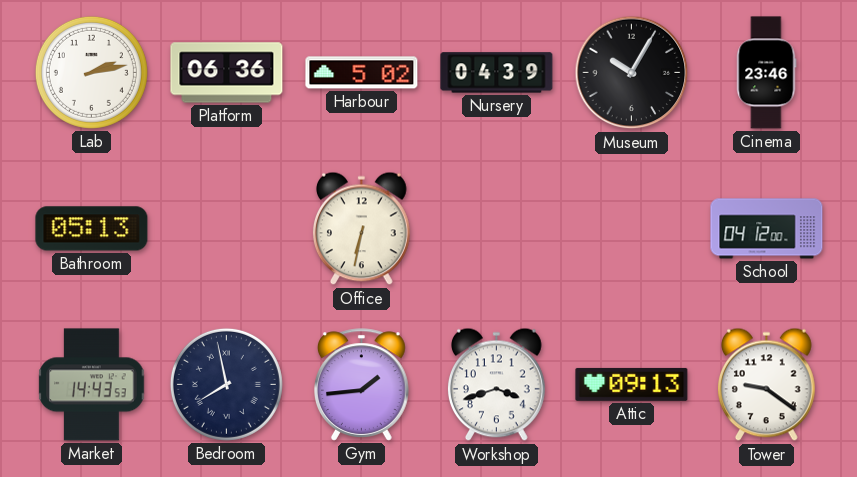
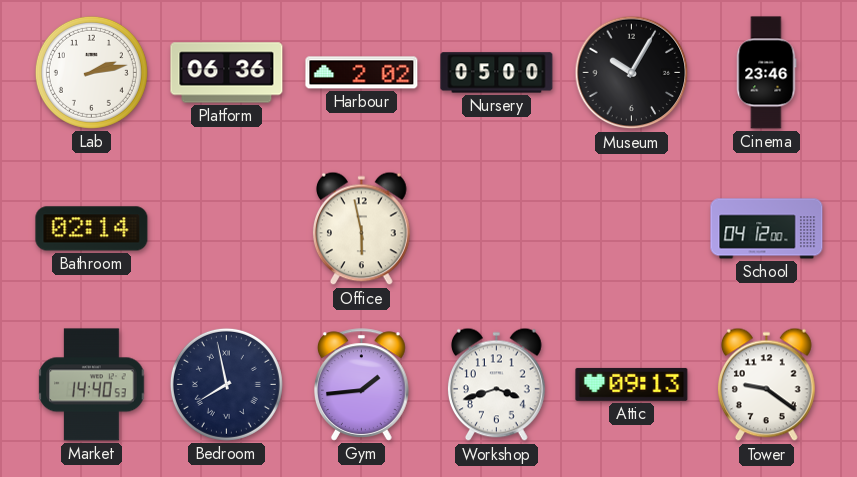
Harbour: 5:02 -> 2:02 (362, 73)
Nursery: 04:39 -> 05:00 (497, 73)
Bathroom: 05:13 -> 02:14 (92, 229)
Office: 6:32 -> 5:58 (362, 229)
Market: 14:43 -> 14:40 (92, 385)
